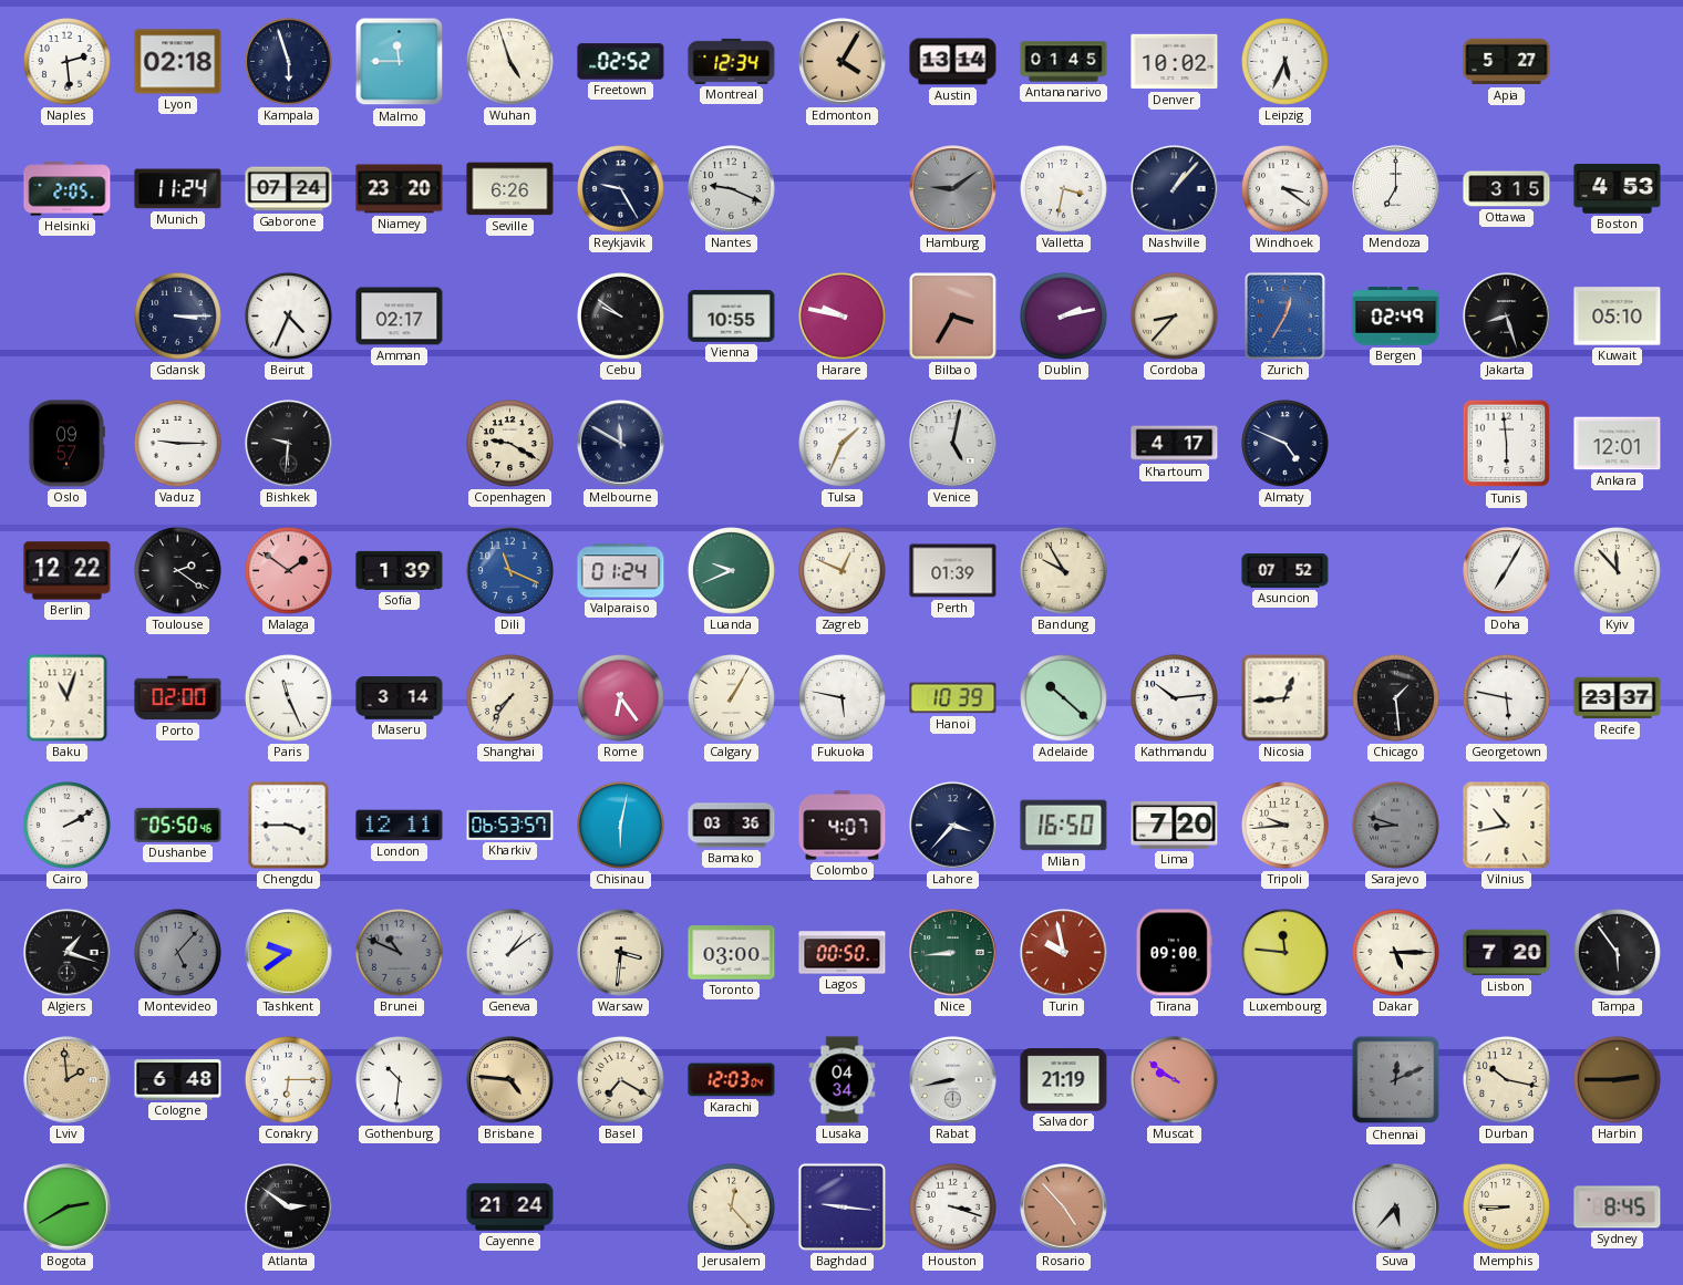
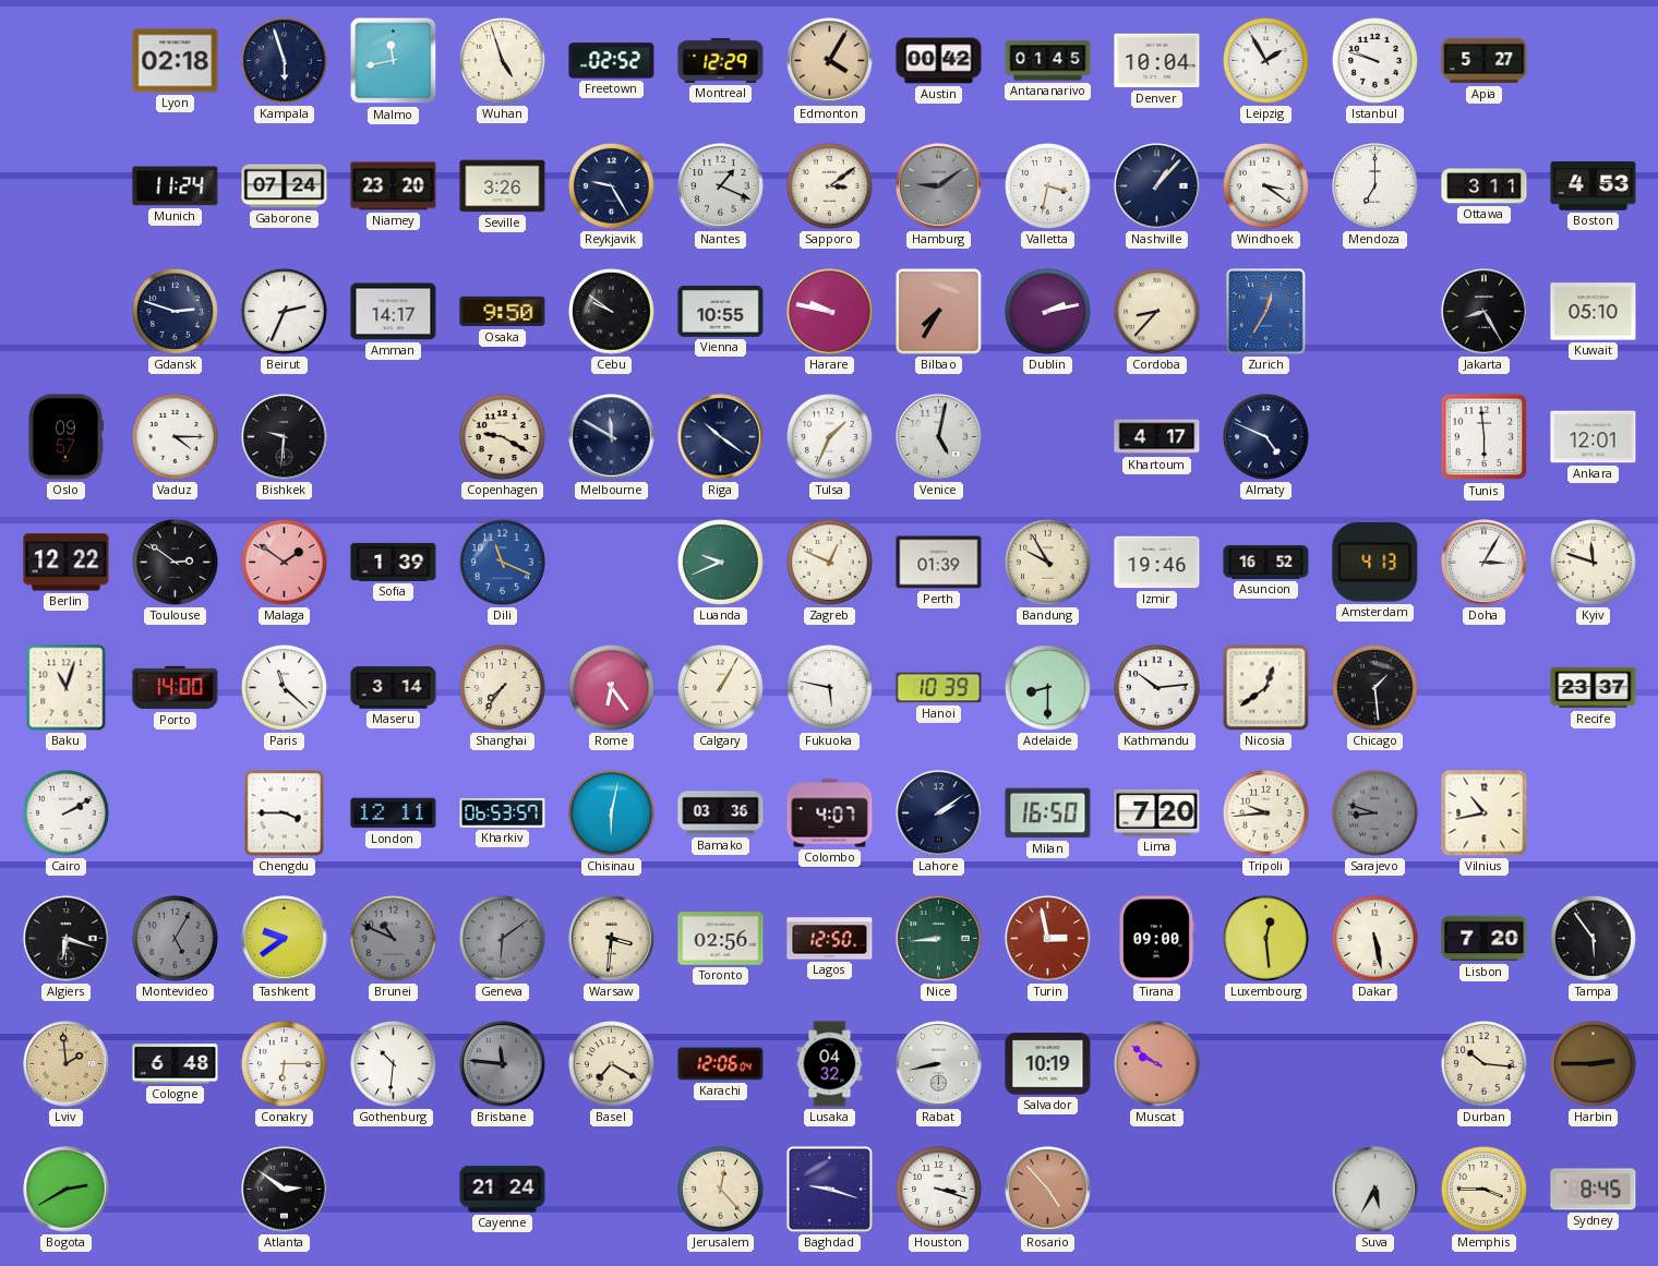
Naples: 2:29 -> none (68, 62)
Malmo: 11:45 -> 11:43 (394, 61)
Montreal: 12:34 -> 12:29 (721, 60)
Austin: 13:14 -> 00:42 (939, 61)
Denver: 10:02 -> 10:04 (1157, 61)
Leipzig: 5:34 -> 1:55 (1266, 61)
Istanbul: none -> 9:48 (1375, 61)
Helsinki: 2:05 -> none (68, 189)
Seville: 6:26 -> 3:26 (503, 186)
Nantes: 9:19 -> 1:19 (721, 186)
Sapporo: none -> 3:09 (830, 186)
Ottawa: 3:15 -> 3:11 (1485, 186)
Gdansk: 3:15 -> 2:48 (176, 312)
Beirut: 4:34 -> 2:34 (285, 312)
Amman: 02:17 -> 14:17 (394, 312)
Osaka: none -> 9:50 (503, 312)
Bilbao: 3:35 -> 7:35 (939, 312)
Bergen: 02:49 -> none (1396, 317)
Jakarta: 8:27 -> 8:25 (1485, 312)
Vaduz: 9:15 -> 4:15 (176, 437)
Riga: none -> 10:21 (721, 437)
Toulouse: 2:21 -> 2:51 (176, 563)
Valparaiso: 01:24 -> none (621, 571)
Izmir: none -> 19:46 (1157, 563)
Asuncion: 07:52 -> 16:52 (1266, 563)
Amsterdam: none -> 4:13 (1375, 563)
Doha: 7:05 -> 3:05 (1485, 563)
Kyiv: 11:53 -> 11:48 (1594, 563)
Porto: 02:00 -> 14:00 (176, 688)
Paris: 11:26 -> 11:22 (285, 688)
Adelaide: 10:22 -> 8:30 (1048, 688)
Nicosia: 12:44 -> 12:39 (1266, 688)
Georgetown: 5:47 -> none (1507, 698)
Dushanbe: 05:50 -> none (178, 825)
Lahore: 3:37 -> 2:09 (939, 813)
Algiers: 1:18 -> 6:18 (67, 939)
Montevideo: 5:07 -> 5:05 (176, 939)
Geneva: 1:09 -> 6:09 (503, 939)
Geneva dial: white -> grey (503, 939)
Toronto: 03:00 -> 02:56 (721, 939)
Lagos: 00:50 -> 12:50 (830, 939)
Turin: 9:58 -> 2:58 (1048, 939)
Luxembourg: 11:46 -> 12:29 (1266, 939)
Dakar: 5:15 -> 5:28 (1375, 939)
Brisbane: 4:46 -> 11:46 (503, 1064)
Brisbane dial: champagne -> grey (503, 1064)
Karachi: 12:03 -> 12:06 (721, 1064)
Lusaka: 04:34 -> 04:32 (830, 1064)
Salvador: 21:19 -> 10:19 (1048, 1064)
Chennai: 12:11 -> none (1396, 1080)
Durban: 10:17 -> 10:16 (1485, 1064)
Baghdad: 9:16 -> 9:18 (829, 1189)
Suva: 5:37 -> 5:35 (1375, 1190)
Memphis: 8:45 -> 3:45 (1485, 1190)
